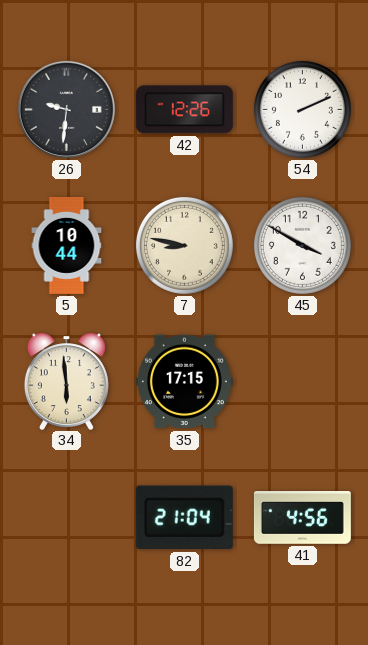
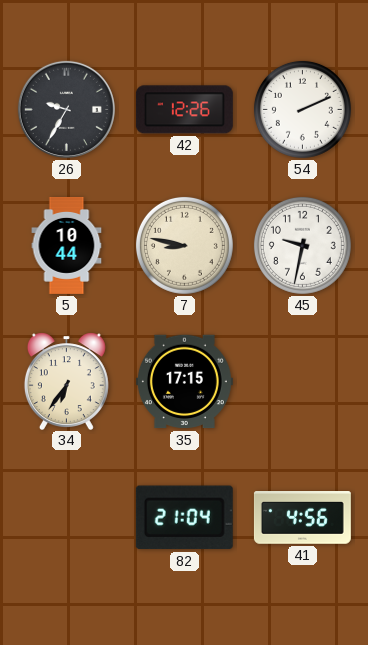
26: 9:31 -> 9:35 (66, 109)
45: 3:50 -> 9:32 (302, 245)
34: 5:59 -> 6:36 (66, 381)
